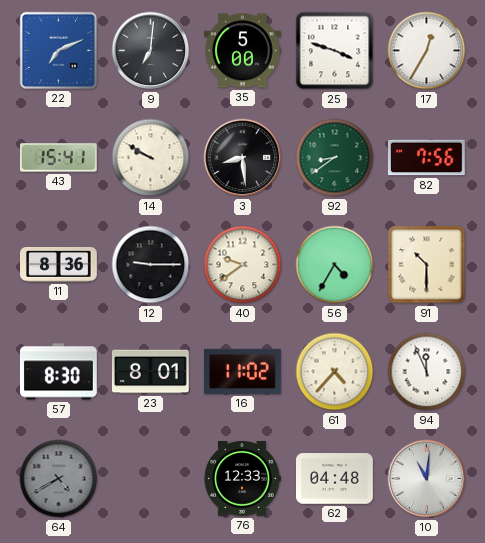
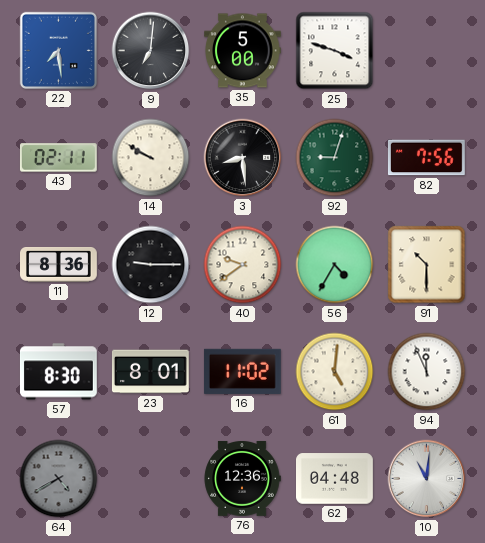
22: 7:11 -> 7:29 (58, 50)
17: 12:35 -> none (427, 51)
43: 15:41 -> 02:11 (58, 158)
92: 8:39 -> 9:03 (335, 158)
61: 4:37 -> 5:01 (335, 372)
76: 12:33 -> 12:36 (242, 479)
